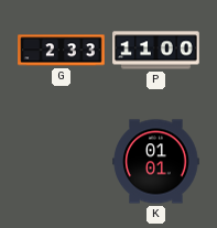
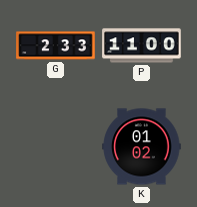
K: 01:01 -> 01:02 (142, 147)
